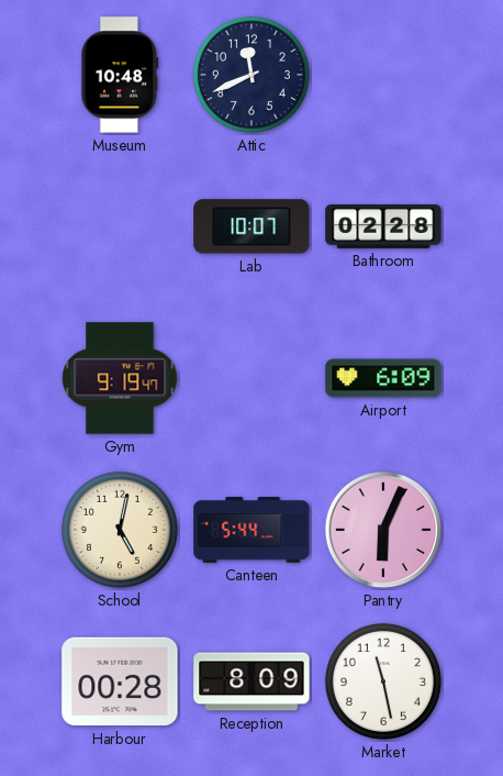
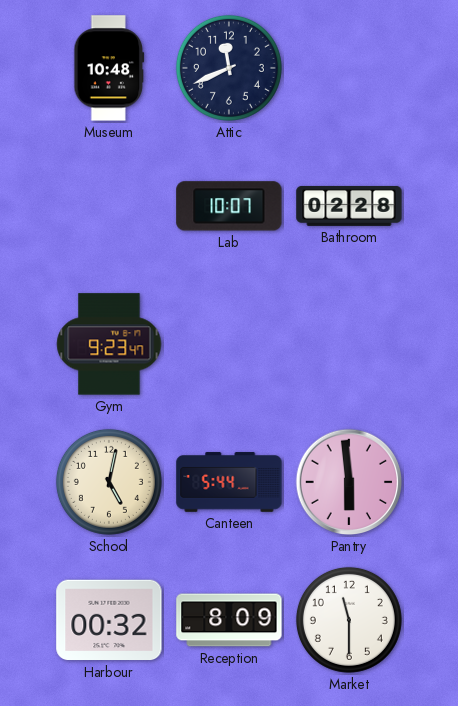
Gym: 9:19 -> 9:23 (109, 344)
Airport: 6:09 -> none (383, 378)
Pantry: 6:04 -> 5:59 (349, 482)
Harbour: 00:28 -> 00:32 (109, 620)
Market: 11:28 -> 11:30 (349, 620)
